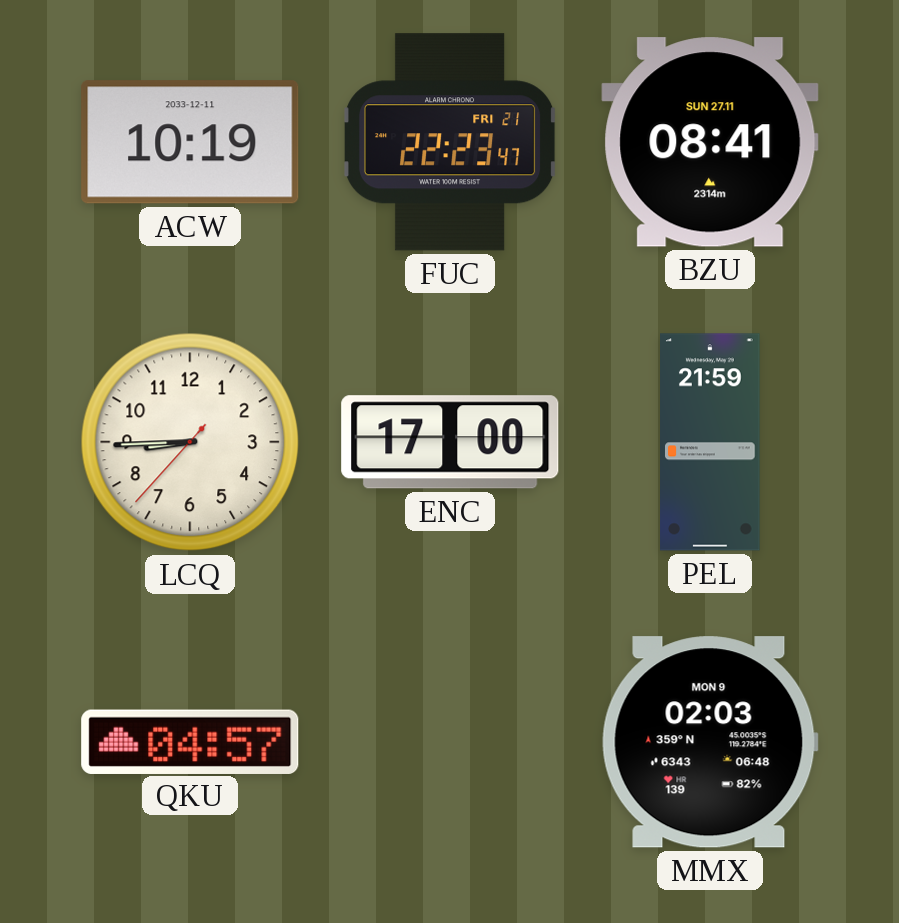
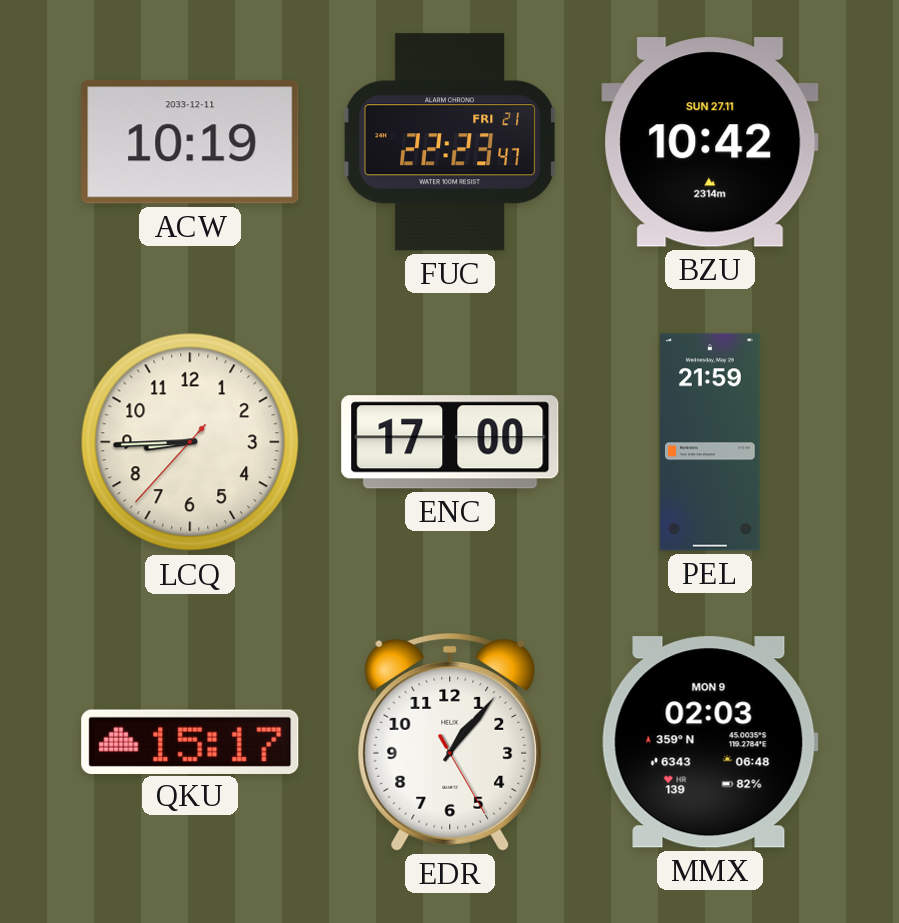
BZU: 08:41 -> 10:42 (710, 142)
QKU: 04:57 -> 15:17 (190, 741)
EDR: none -> 1:06 (450, 743)
